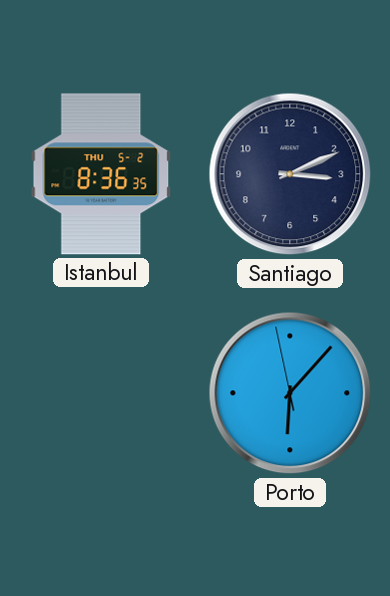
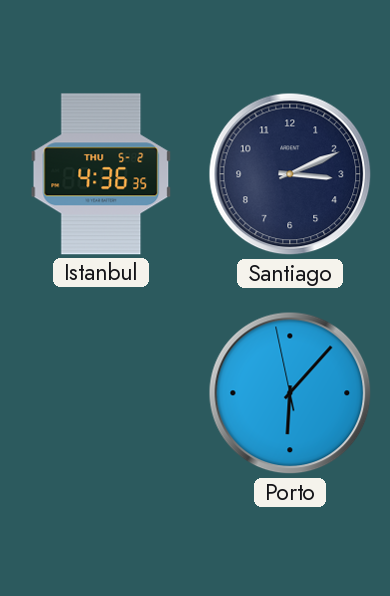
Istanbul: 8:36 -> 4:36 (101, 174)
